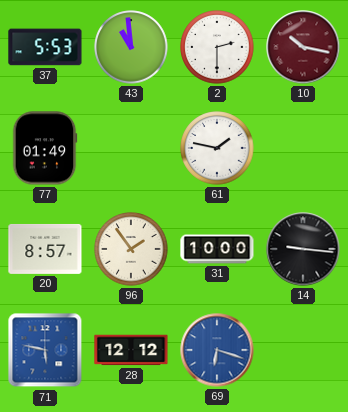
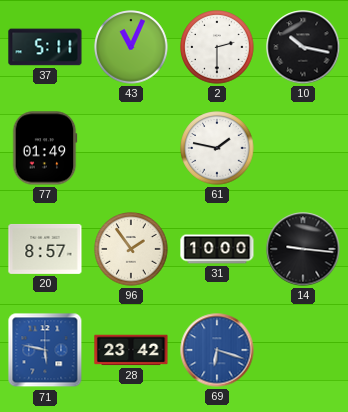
37: 5:53 -> 5:11 (45, 47)
43: 10:59 -> 11:04 (131, 47)
10 dial: burgundy -> black (303, 47)
28: 12:12 -> 23:42 (131, 350)
